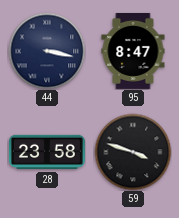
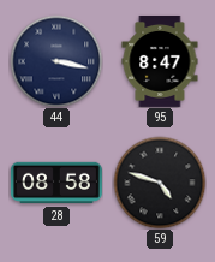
28: 23:58 -> 08:58 (56, 183)
59: 3:48 -> 4:48 (160, 183)
